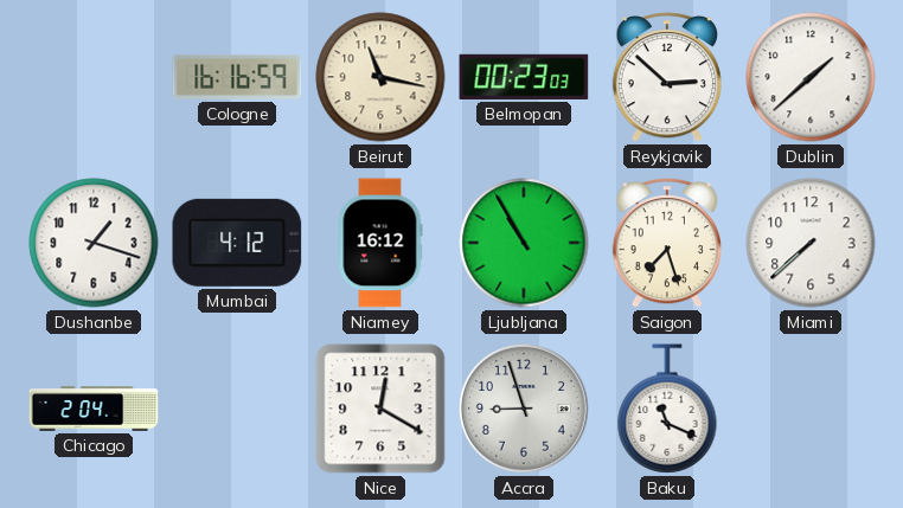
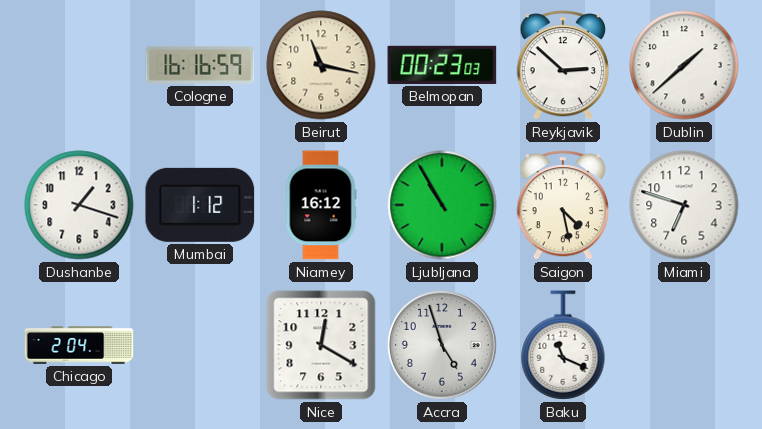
Mumbai: 4:12 -> 1:12 (200, 205)
Saigon: 7:27 -> 4:28 (563, 205)
Miami: 7:38 -> 6:48 (684, 205)
Accra: 8:57 -> 4:57 (442, 345)
